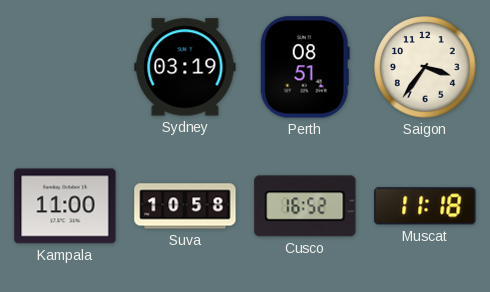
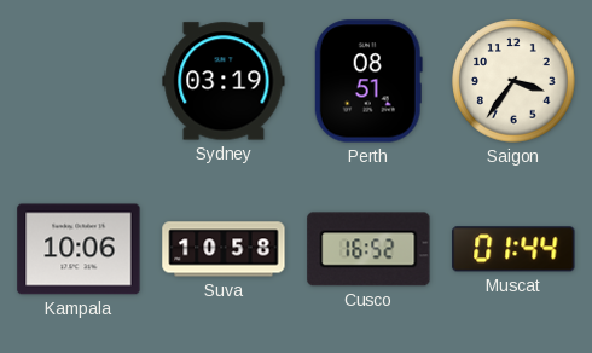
Kampala: 11:00 -> 10:06 (79, 249)
Muscat: 11:18 -> 01:44 (513, 249)
